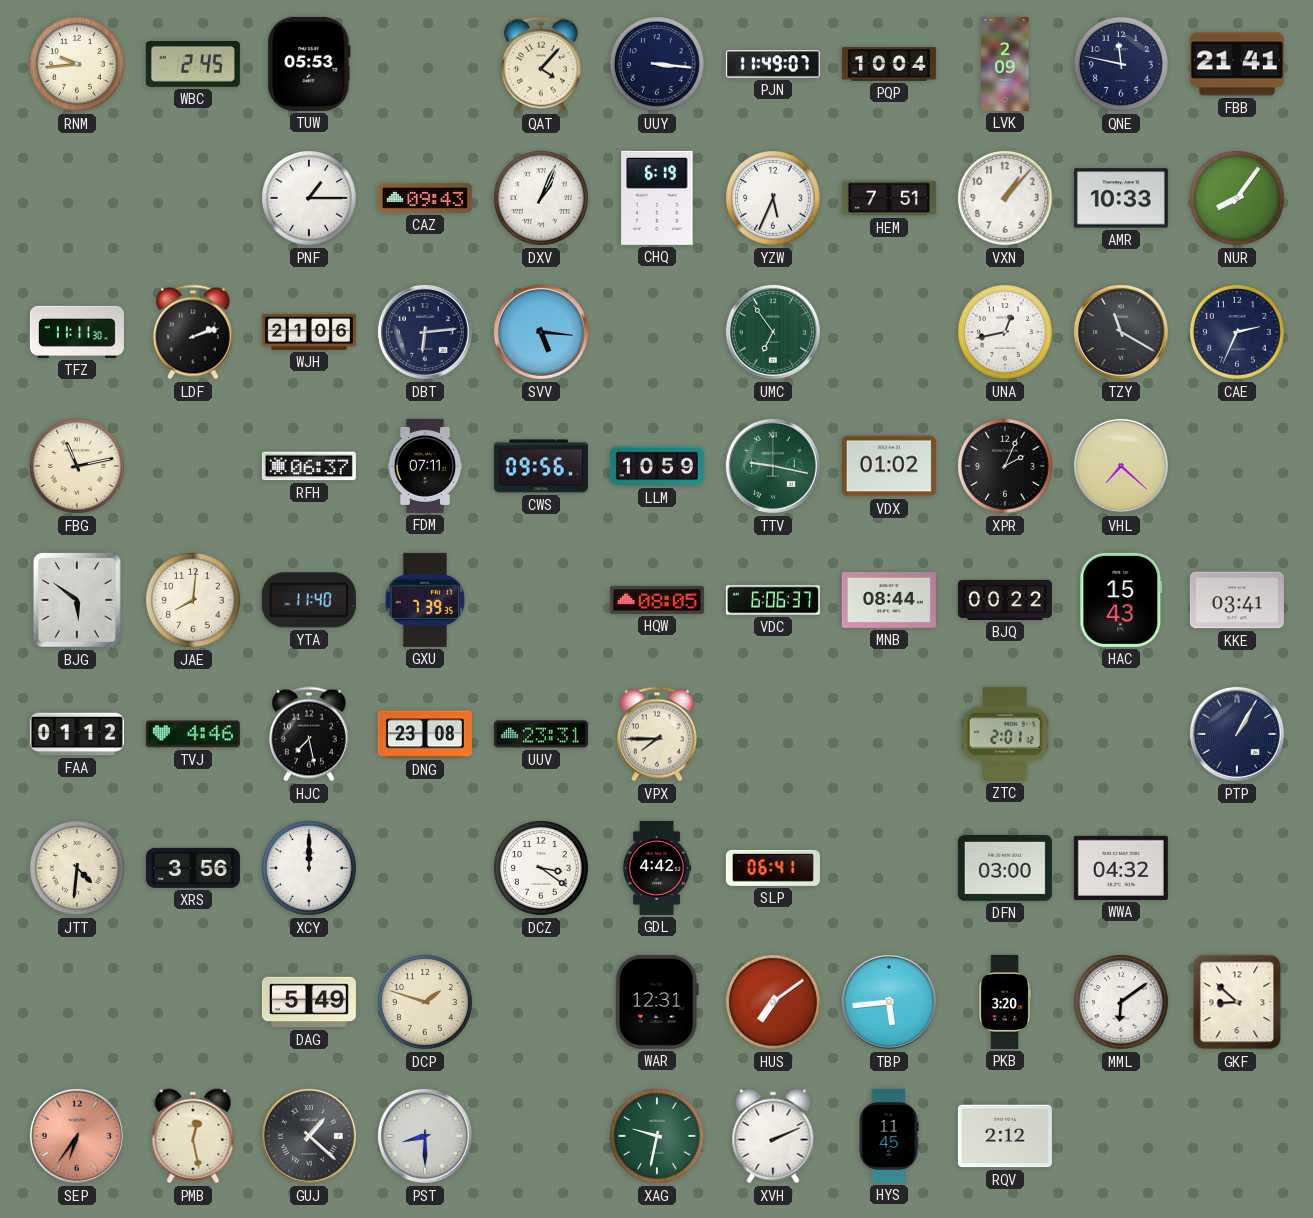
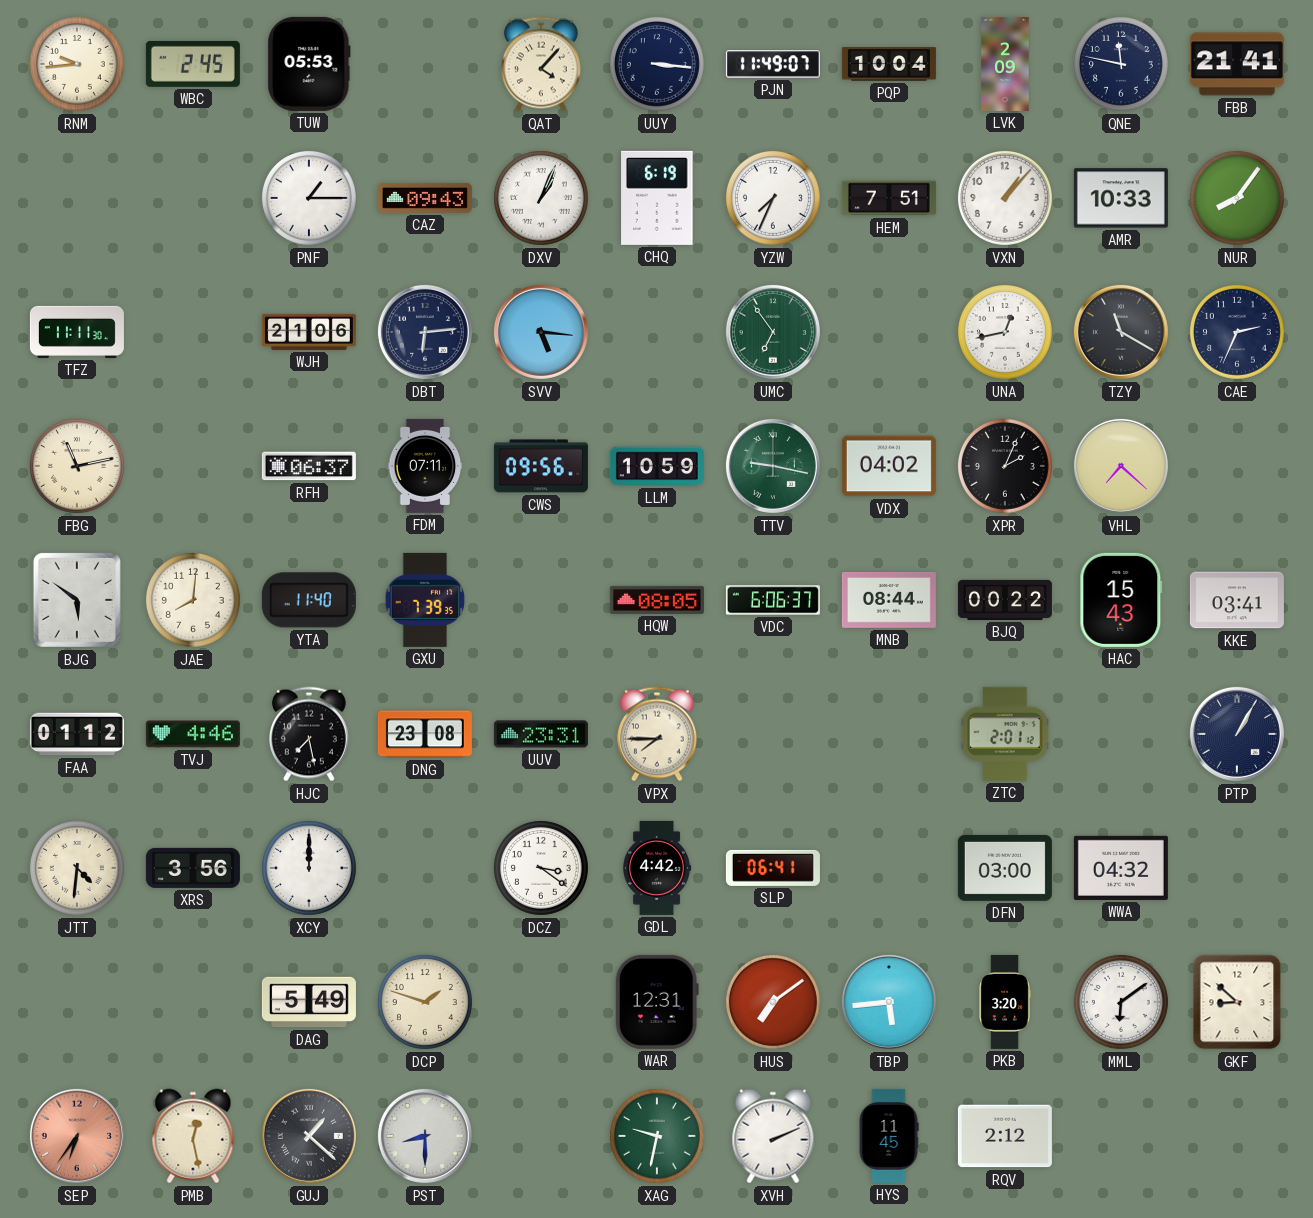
YZW: 5:34 -> 7:34 (773, 198)
LDF: 2:12 -> none (193, 332)
VDX: 01:02 -> 04:02 (889, 466)
